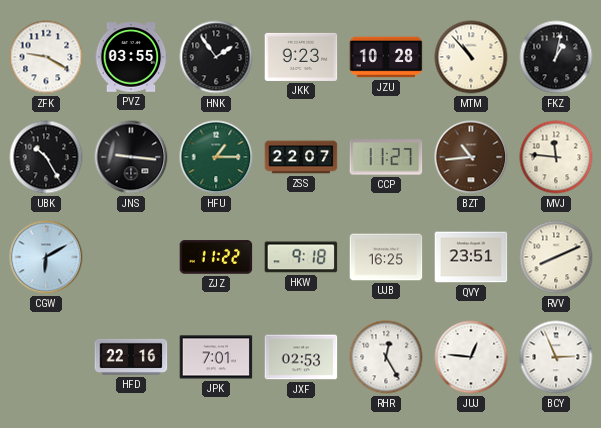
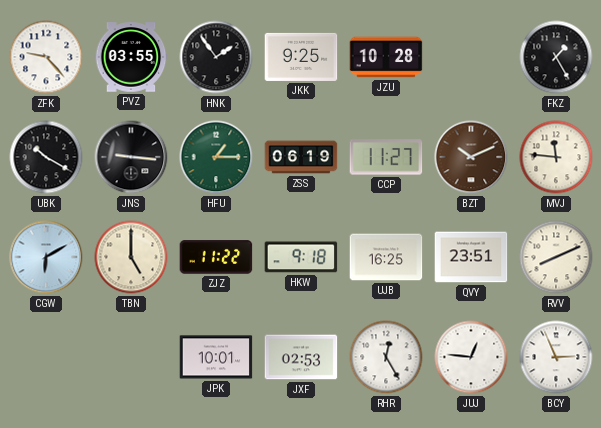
ZFK: 9:20 -> 9:23 (46, 57)
JKK: 9:23 -> 9:25 (301, 57)
MTM: 10:53 -> none (471, 57)
FKZ: 1:02 -> 1:25 (556, 57)
UBK: 10:25 -> 10:20 (46, 157)
ZSS: 22:07 -> 06:19 (301, 157)
BZT: 10:44 -> 10:11 (471, 157)
TBN: none -> 5:00 (131, 257)
HFD: 22:16 -> none (131, 357)
JPK: 7:01 -> 10:01 (216, 357)
